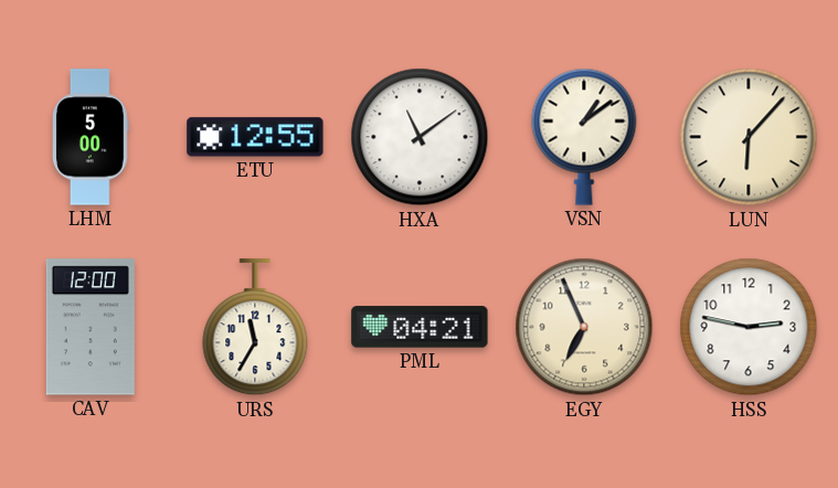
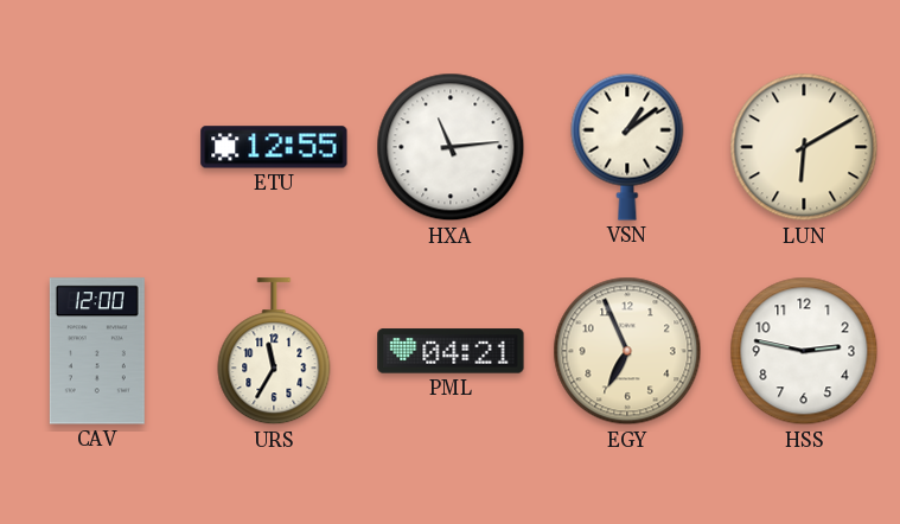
LHM: 5:00 -> none (92, 137)
HXA: 11:09 -> 11:14 (451, 147)
LUN: 6:07 -> 6:10 (804, 147)
